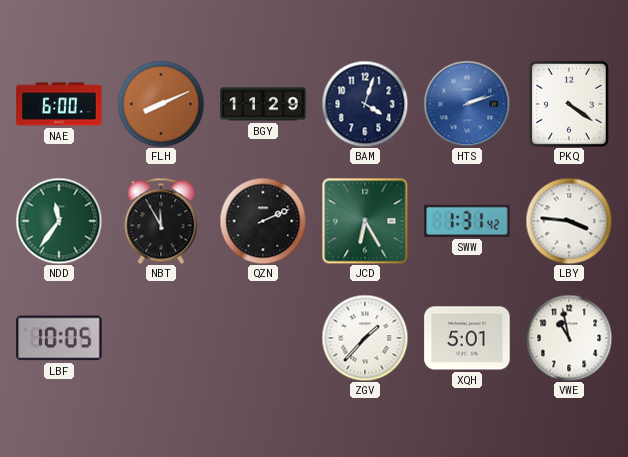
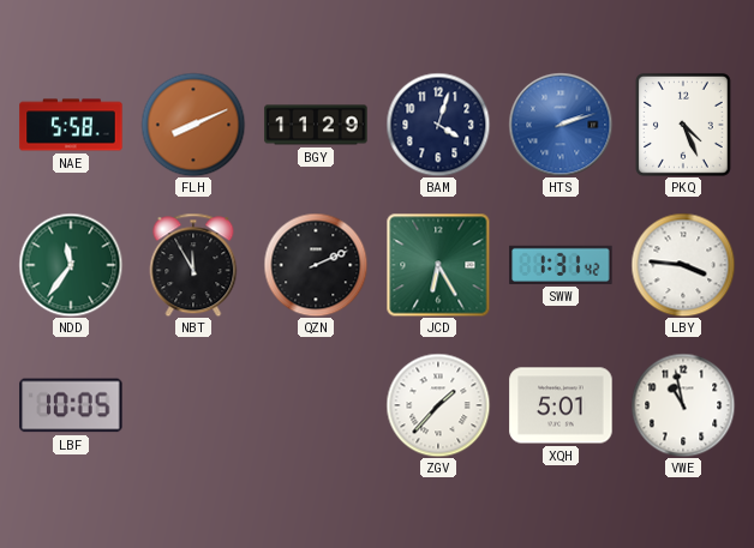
NAE: 6:00 -> 5:58 (71, 125)
PKQ: 4:21 -> 4:26 (683, 125)
